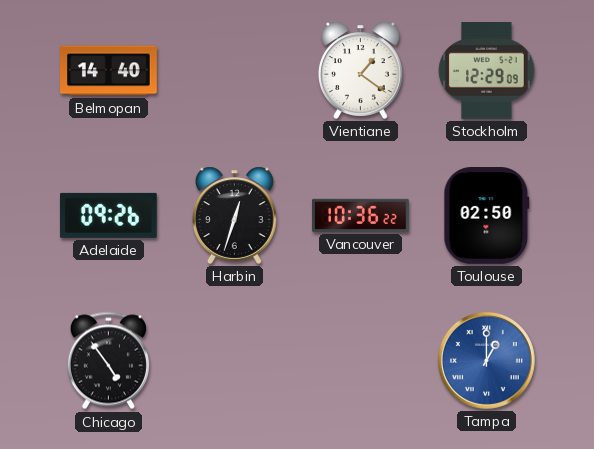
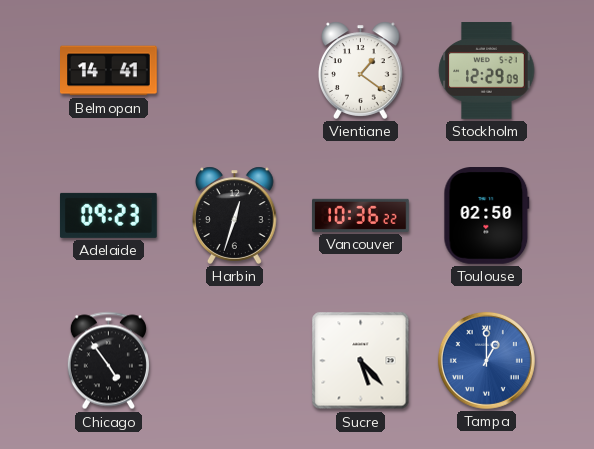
Belmopan: 14:40 -> 14:41 (109, 71)
Adelaide: 09:26 -> 09:23 (108, 215)
Sucre: none -> 5:23 (361, 361)
